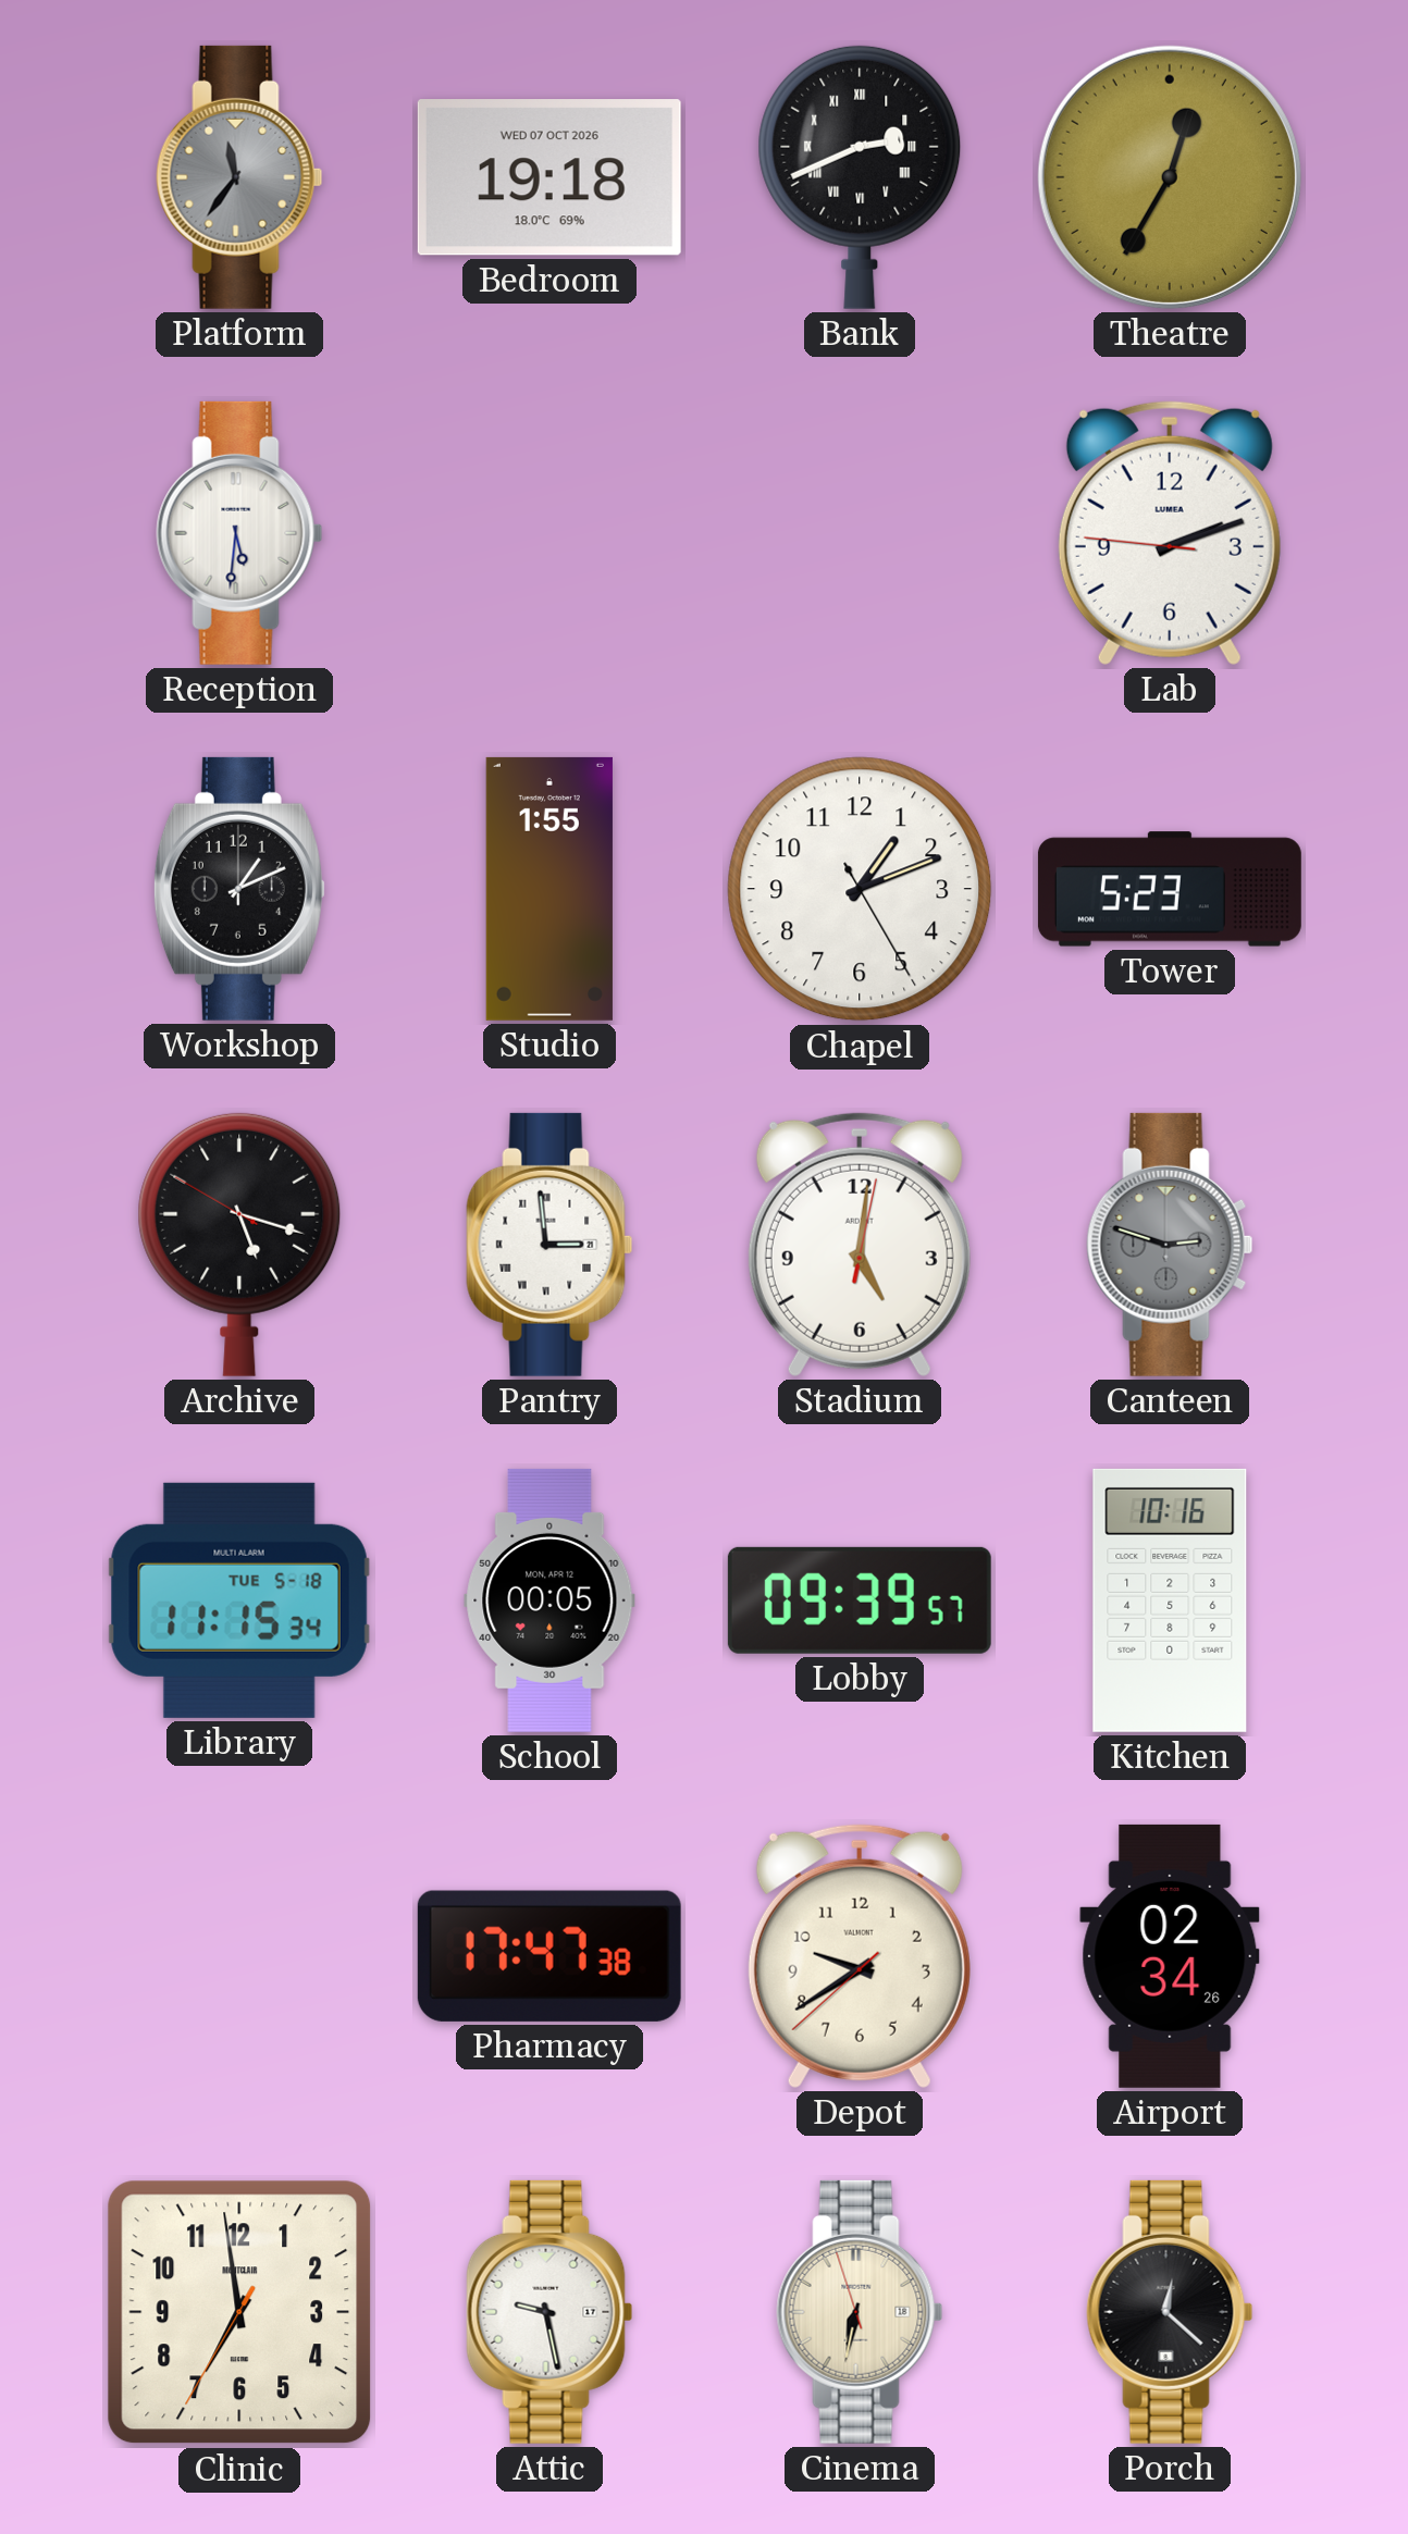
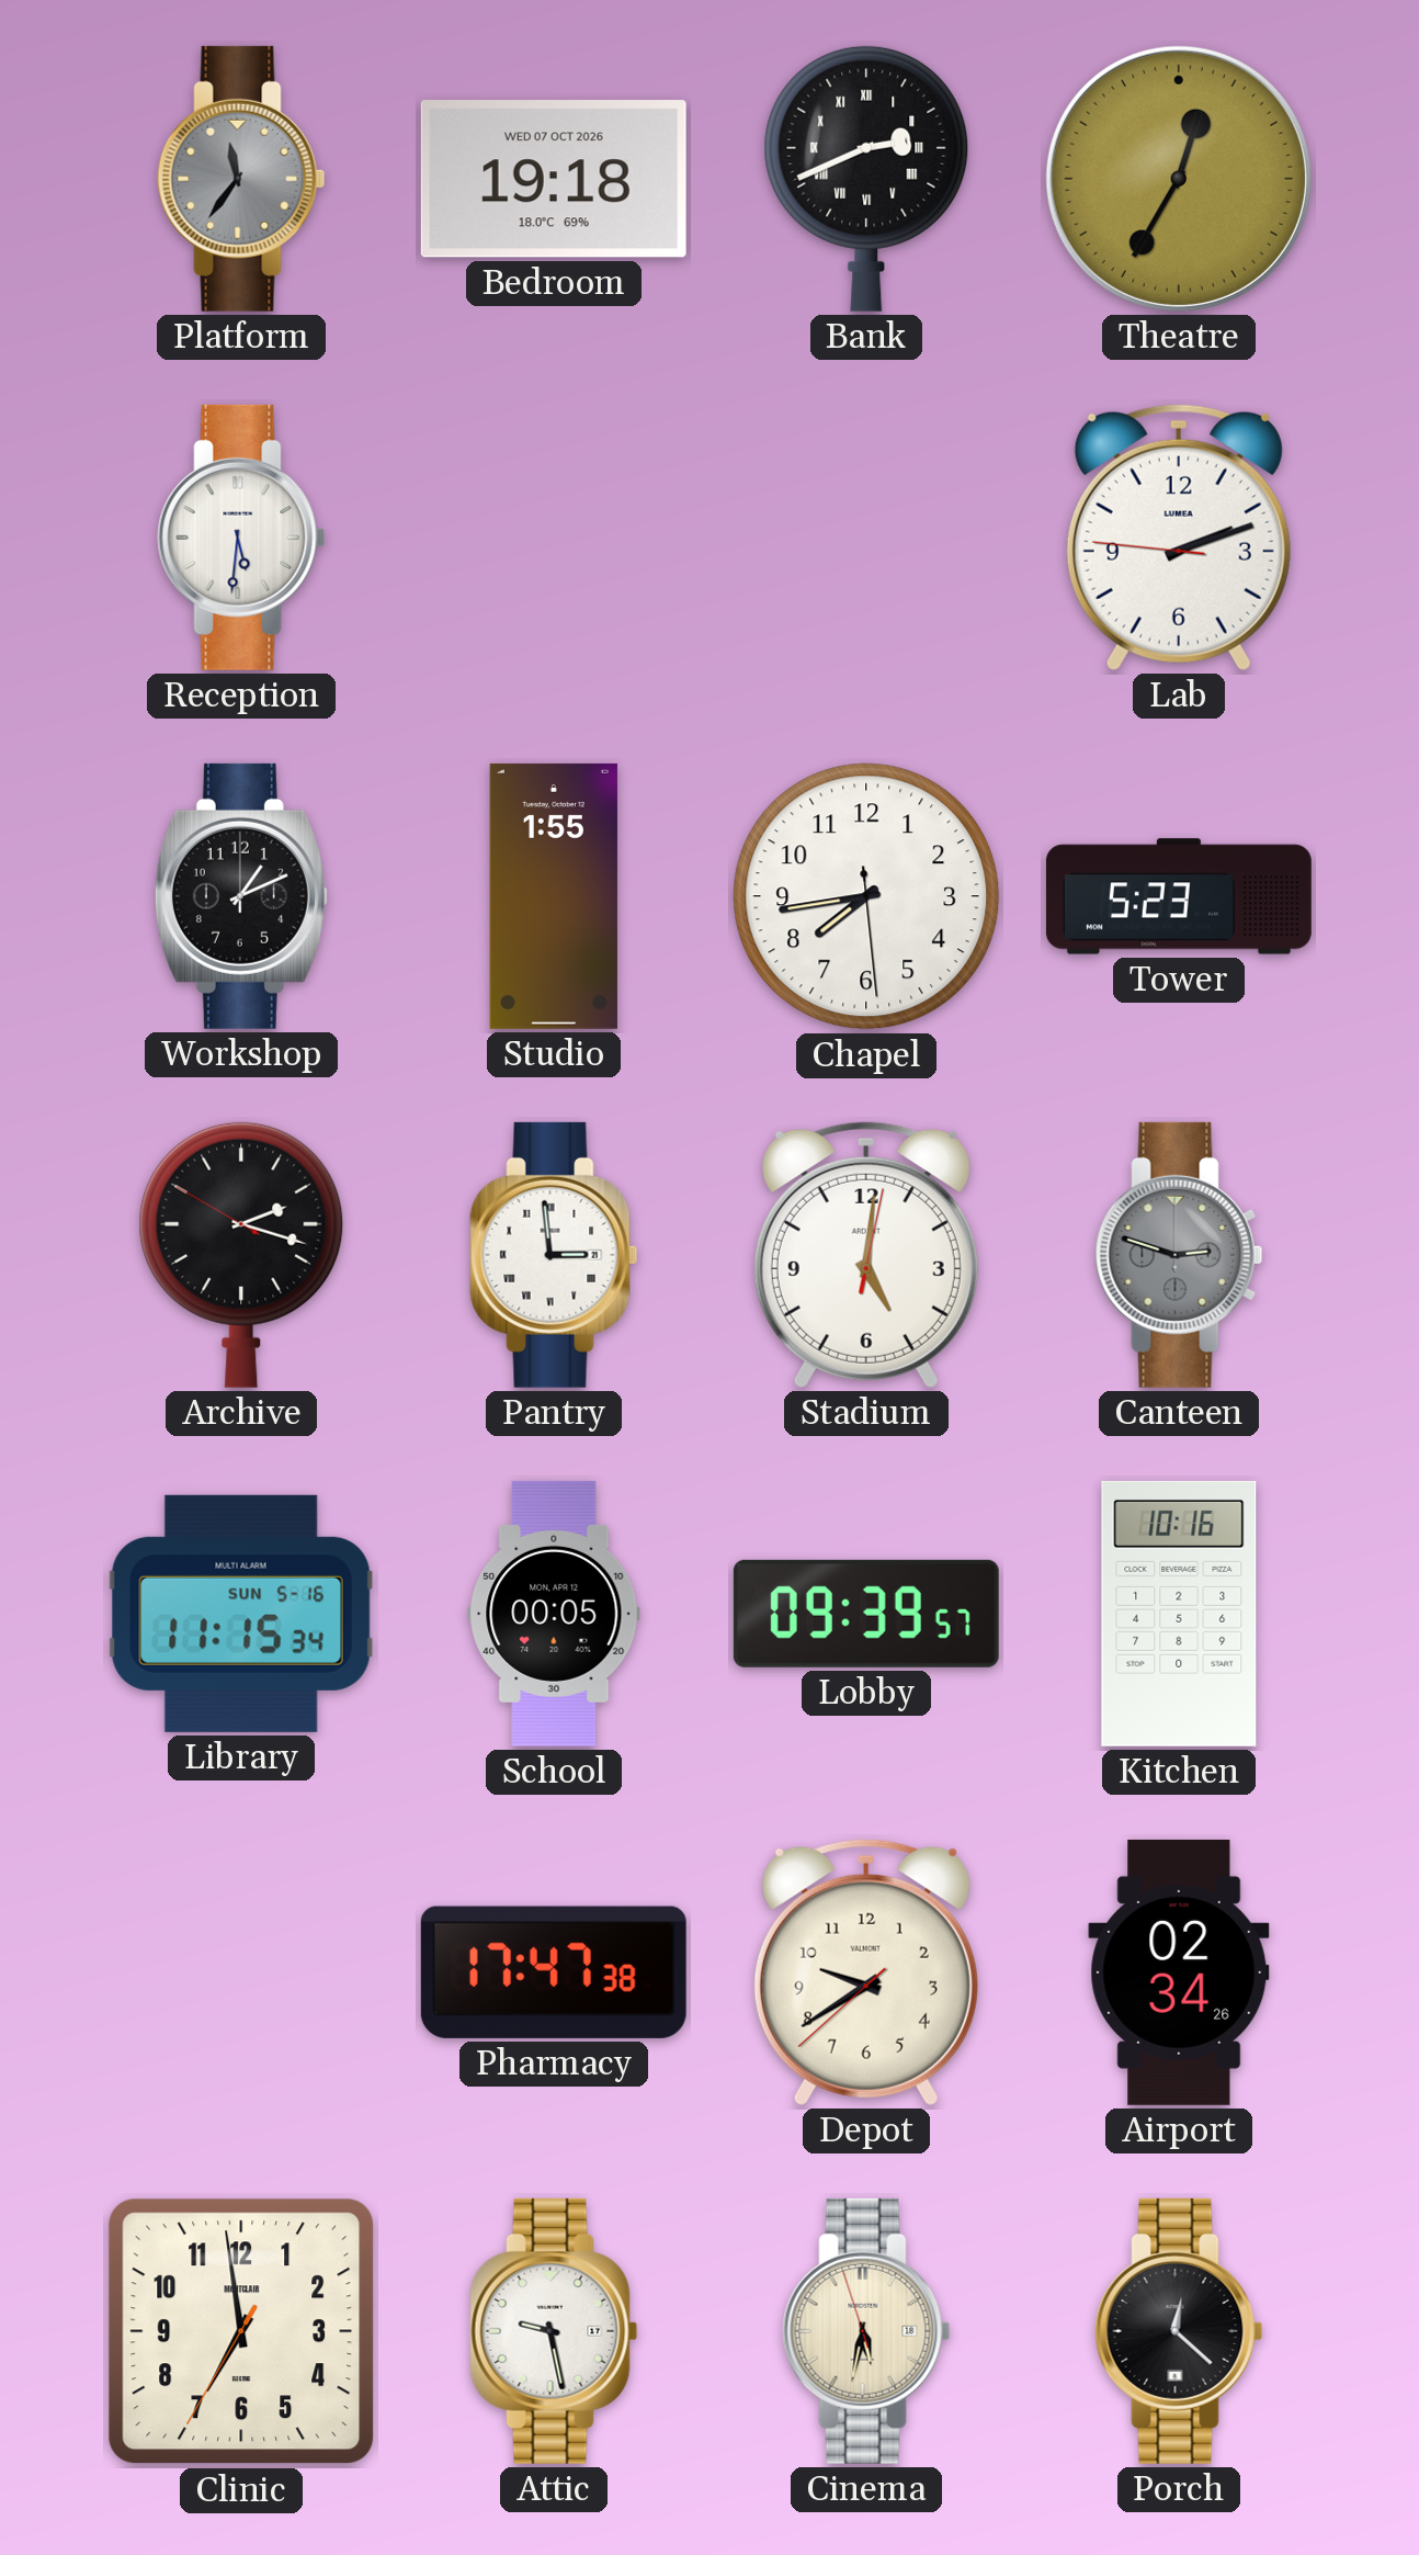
Chapel: 1:11 -> 7:43 (866, 896)
Archive: 5:17 -> 2:17 (241, 1255)
Library date: TUE 5-18 -> SUN 5-16 (241, 1614)
Cinema: 6:31 -> 5:31 (866, 2331)
